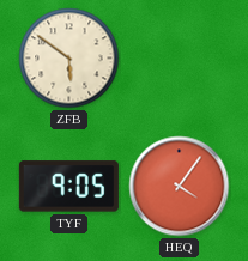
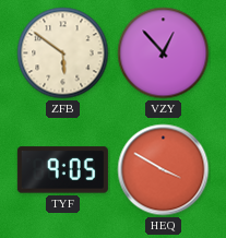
VZY: none -> 12:53 (164, 53)
HEQ: 4:06 -> 3:50 (164, 170)
